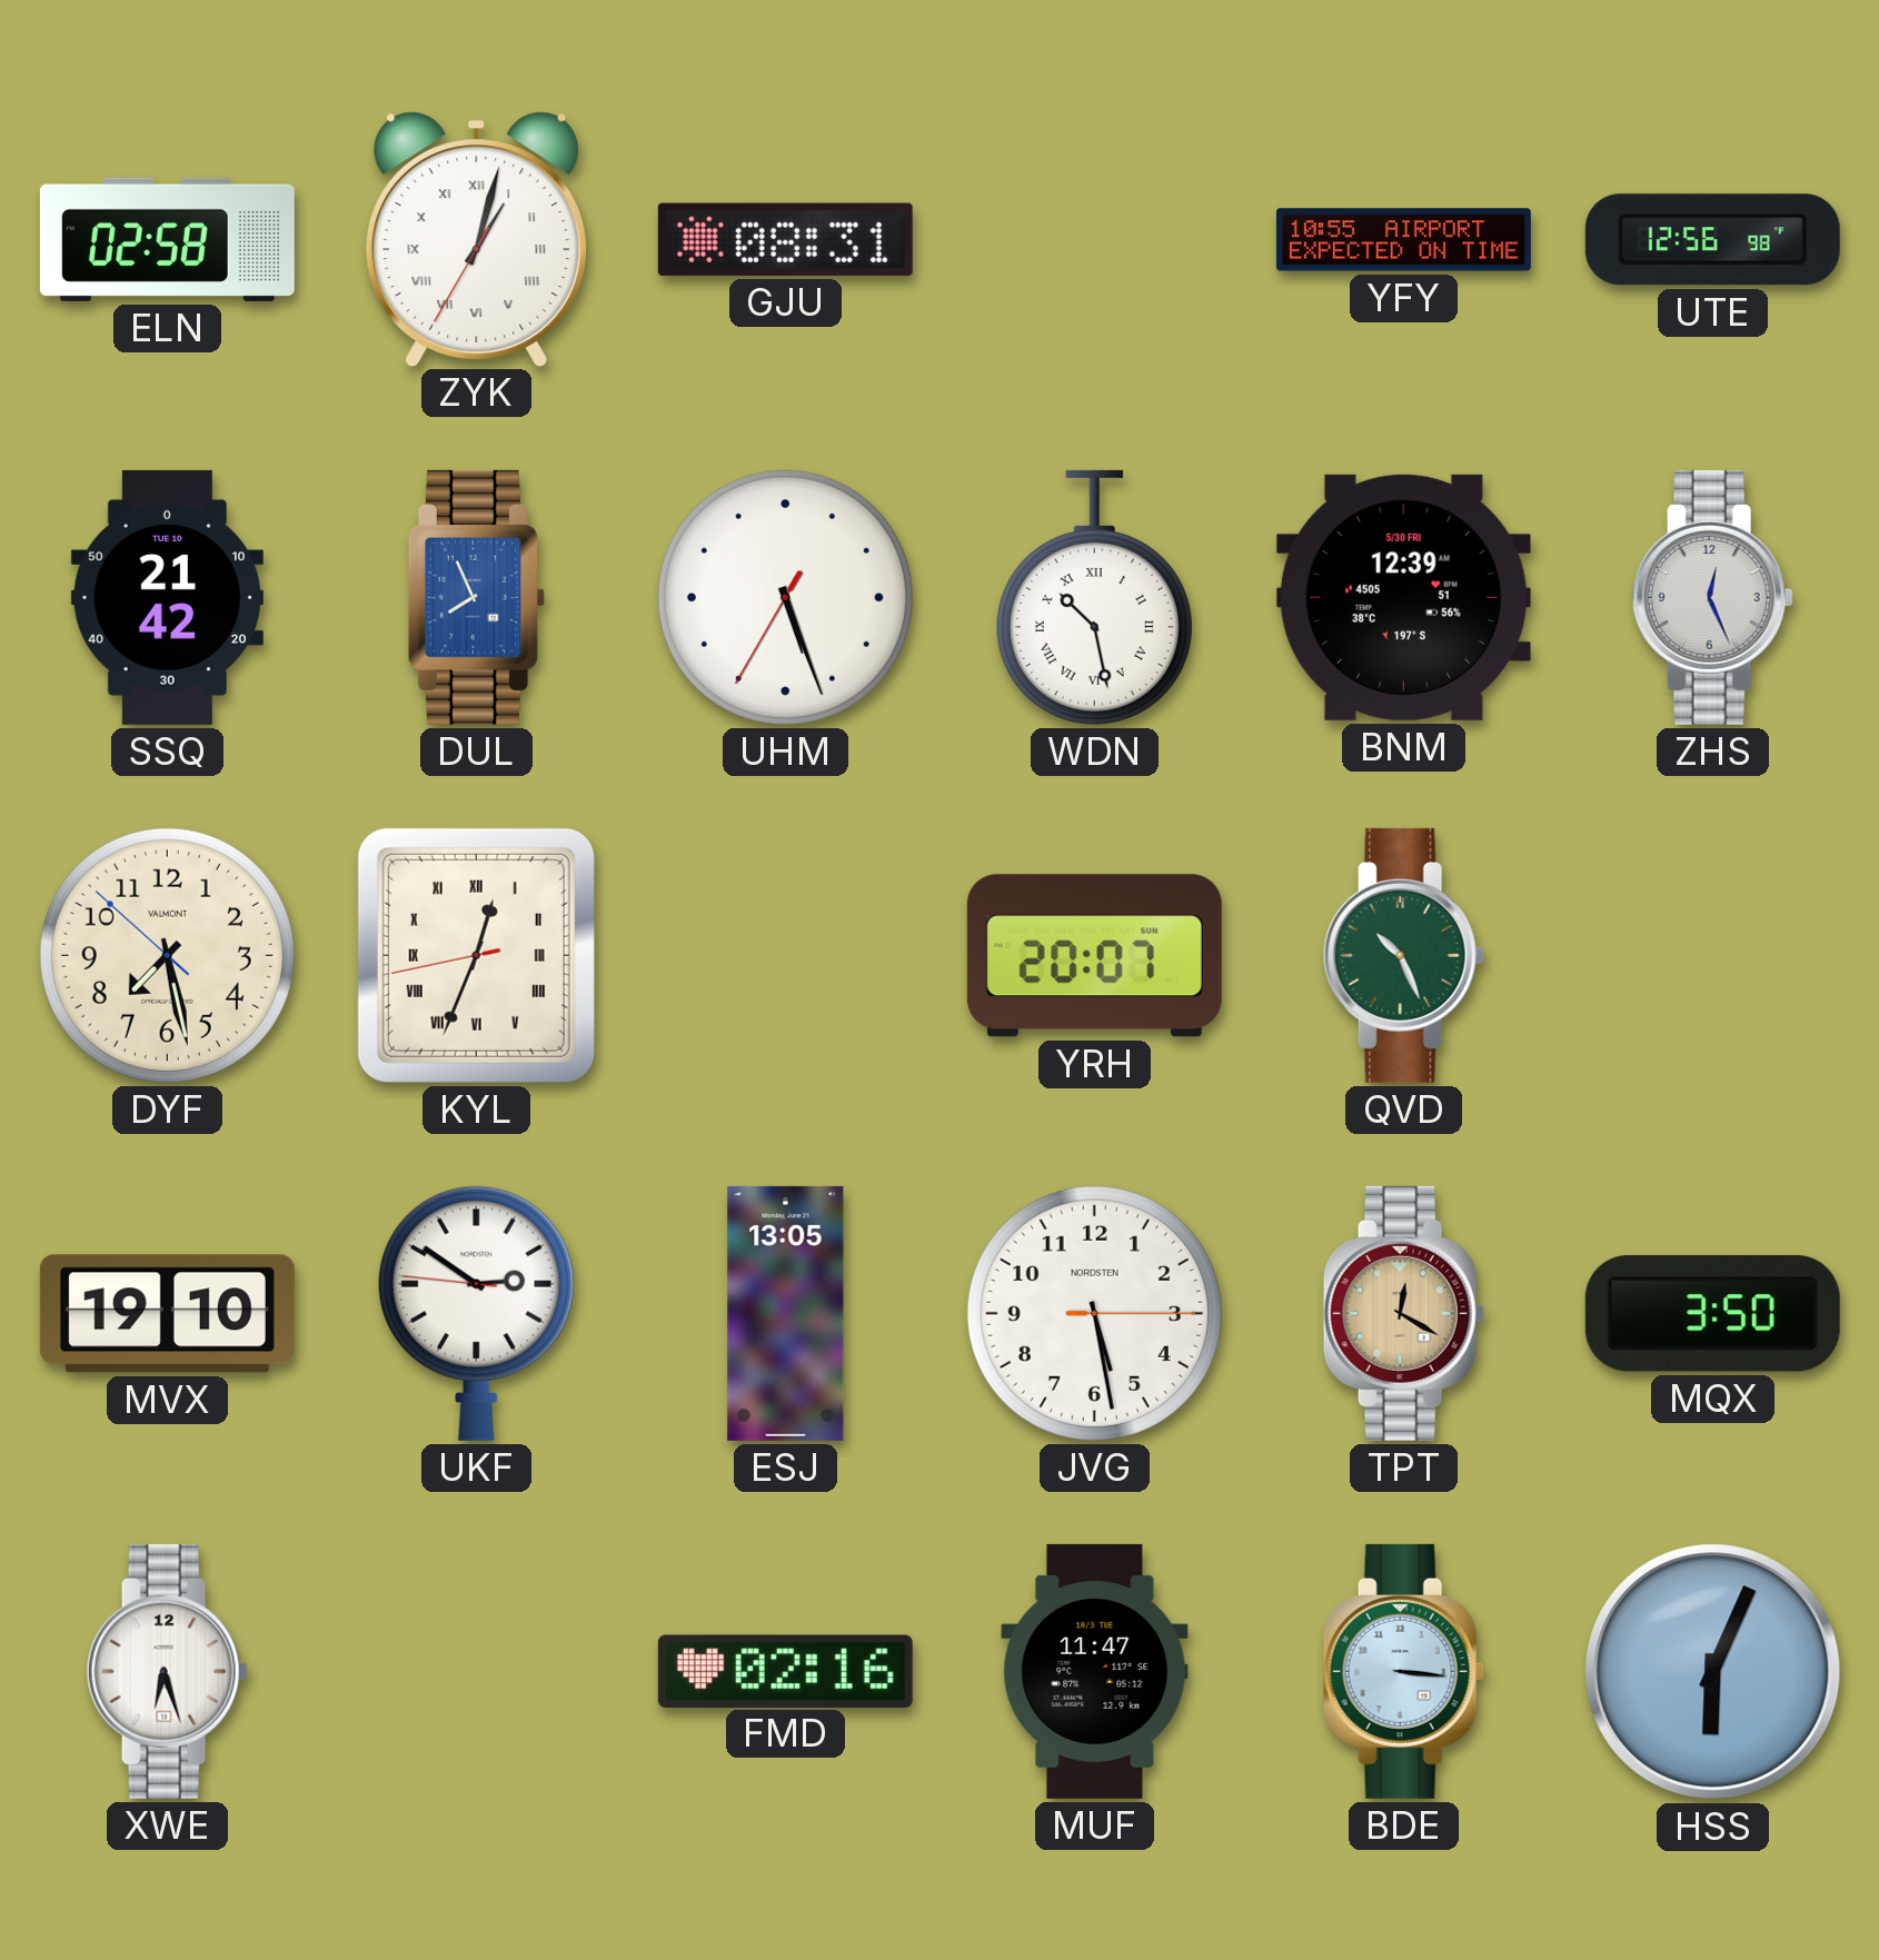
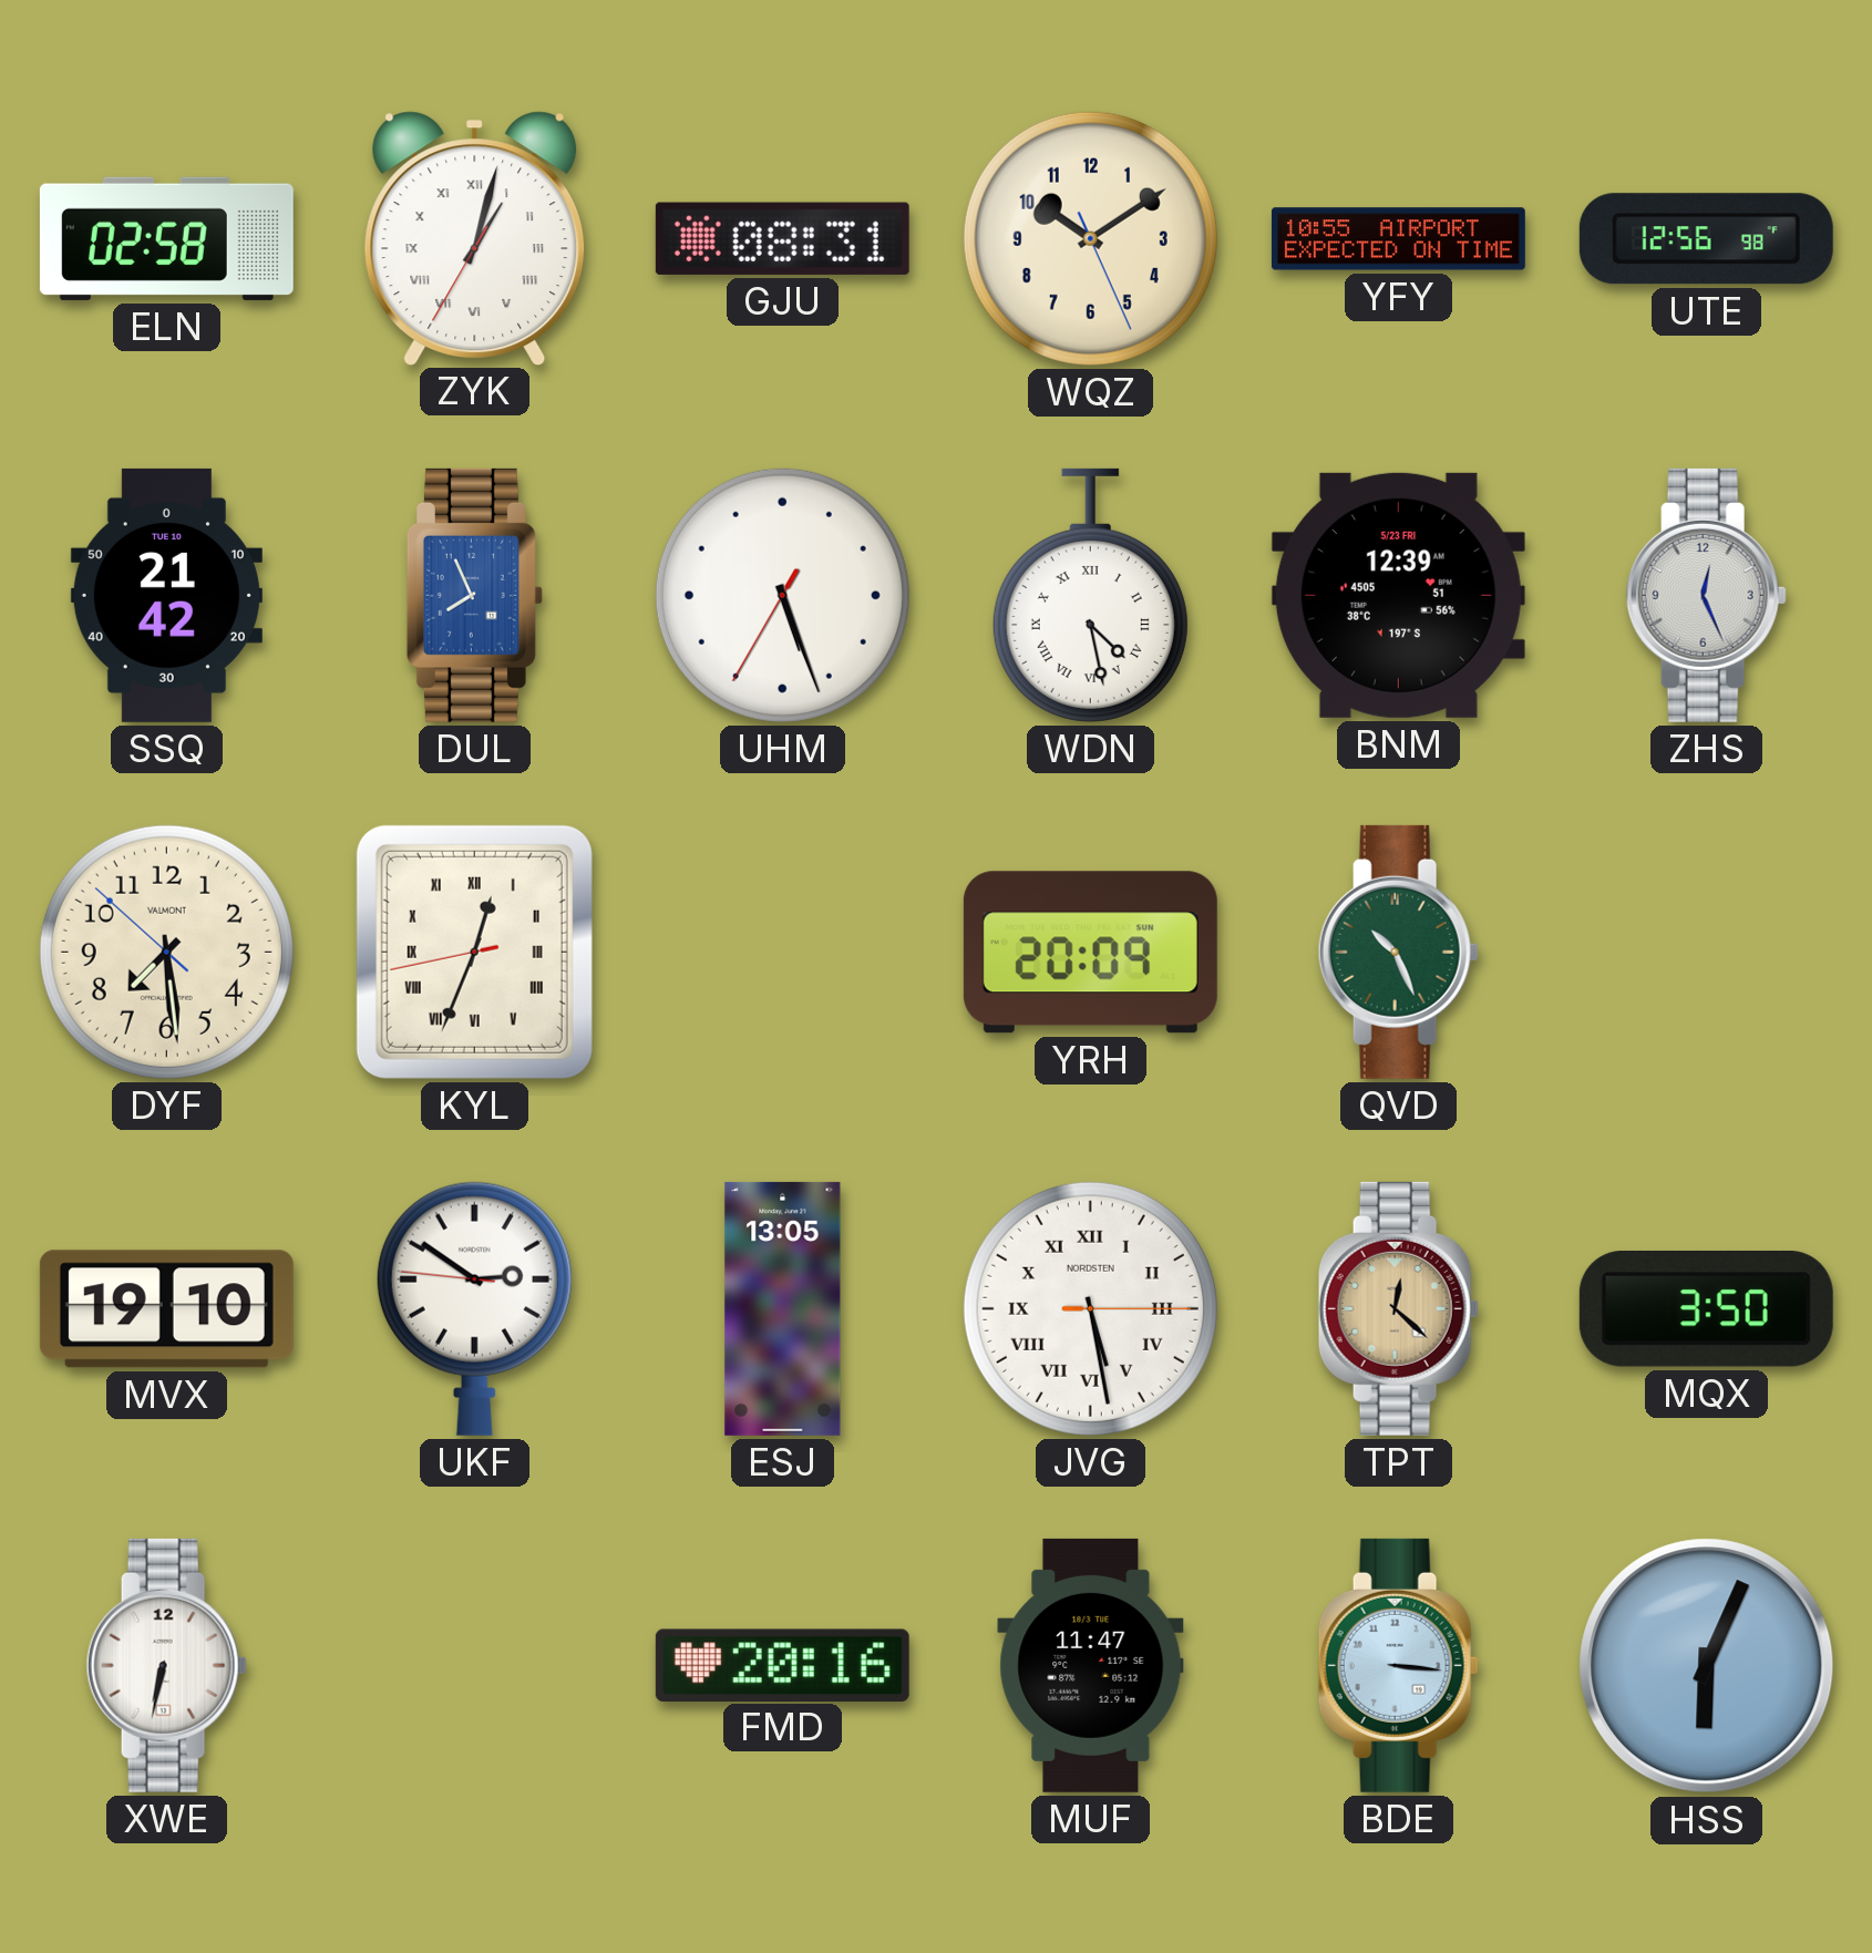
WQZ: none -> 10:09 (1090, 238)
WDN: 10:28 -> 4:28 (1090, 595)
BNM date: 5/30 FRI -> 5/23 FRI (1398, 595)
DYF: 7:27 -> 7:28 (166, 952)
YRH: 20:07 -> 20:09 (1090, 953)
JVG numerals: Arabic -> Roman (1090, 1308)
TPT: 12:20 -> 12:22 (1398, 1308)
XWE: 6:27 -> 6:32 (166, 1665)
FMD: 02:16 -> 20:16 (782, 1665)
